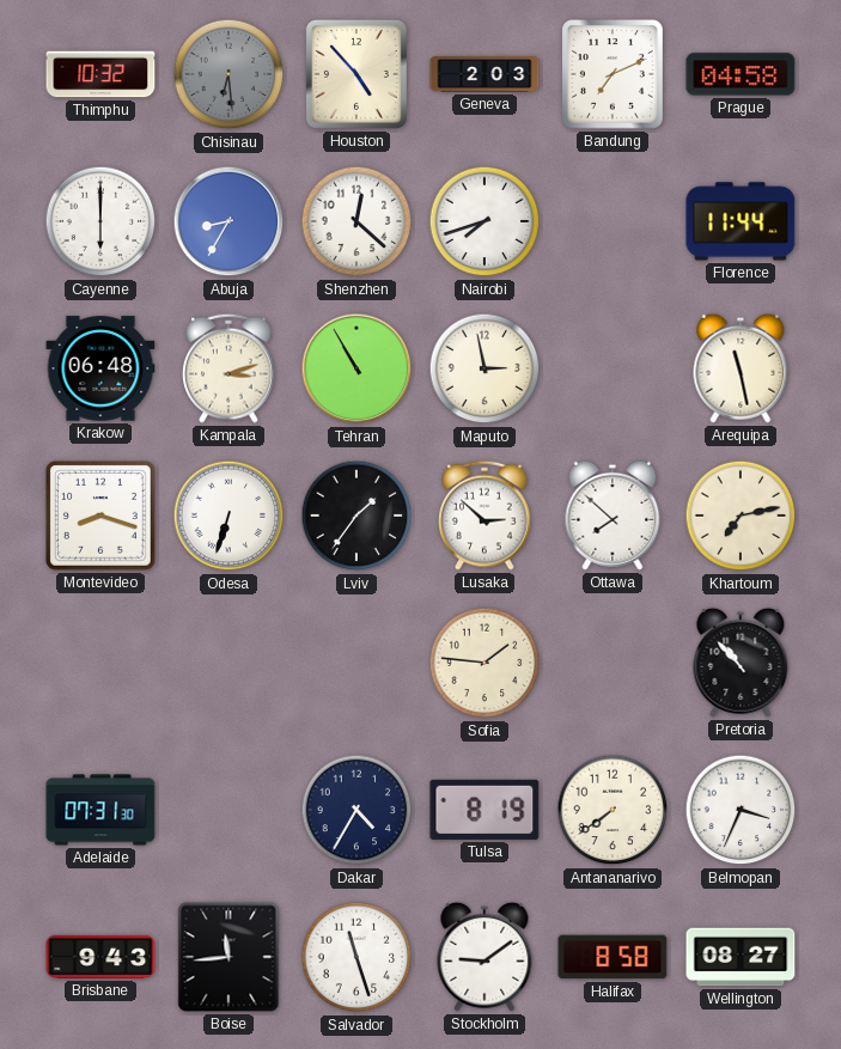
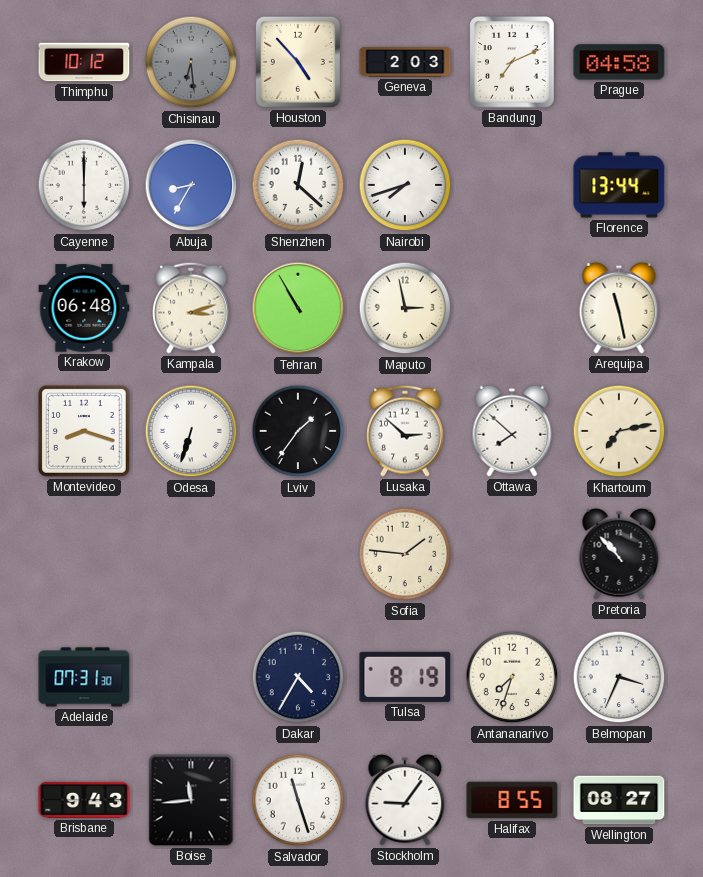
Thimphu: 10:32 -> 10:12 (84, 62)
Florence: 11:44 -> 13:44 (619, 185)
Antananarivo: 7:39 -> 7:33 (512, 677)
Stockholm: 9:09 -> 9:06 (405, 800)
Halifax: 8:58 -> 8:55 (512, 800)
